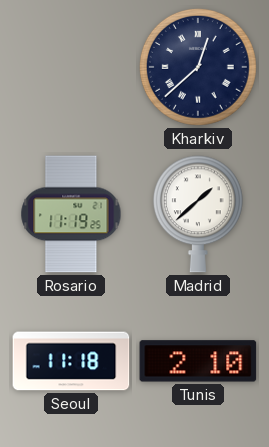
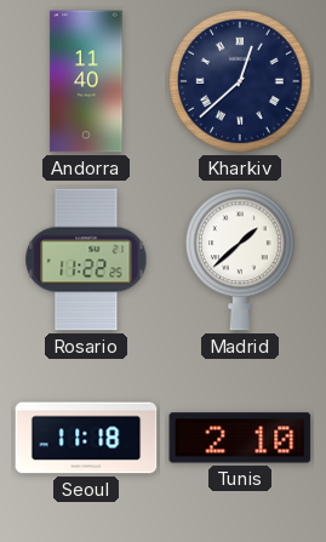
Andorra: none -> 11:40 (86, 81)
Rosario: 11:19 -> 11:22 (86, 259)
